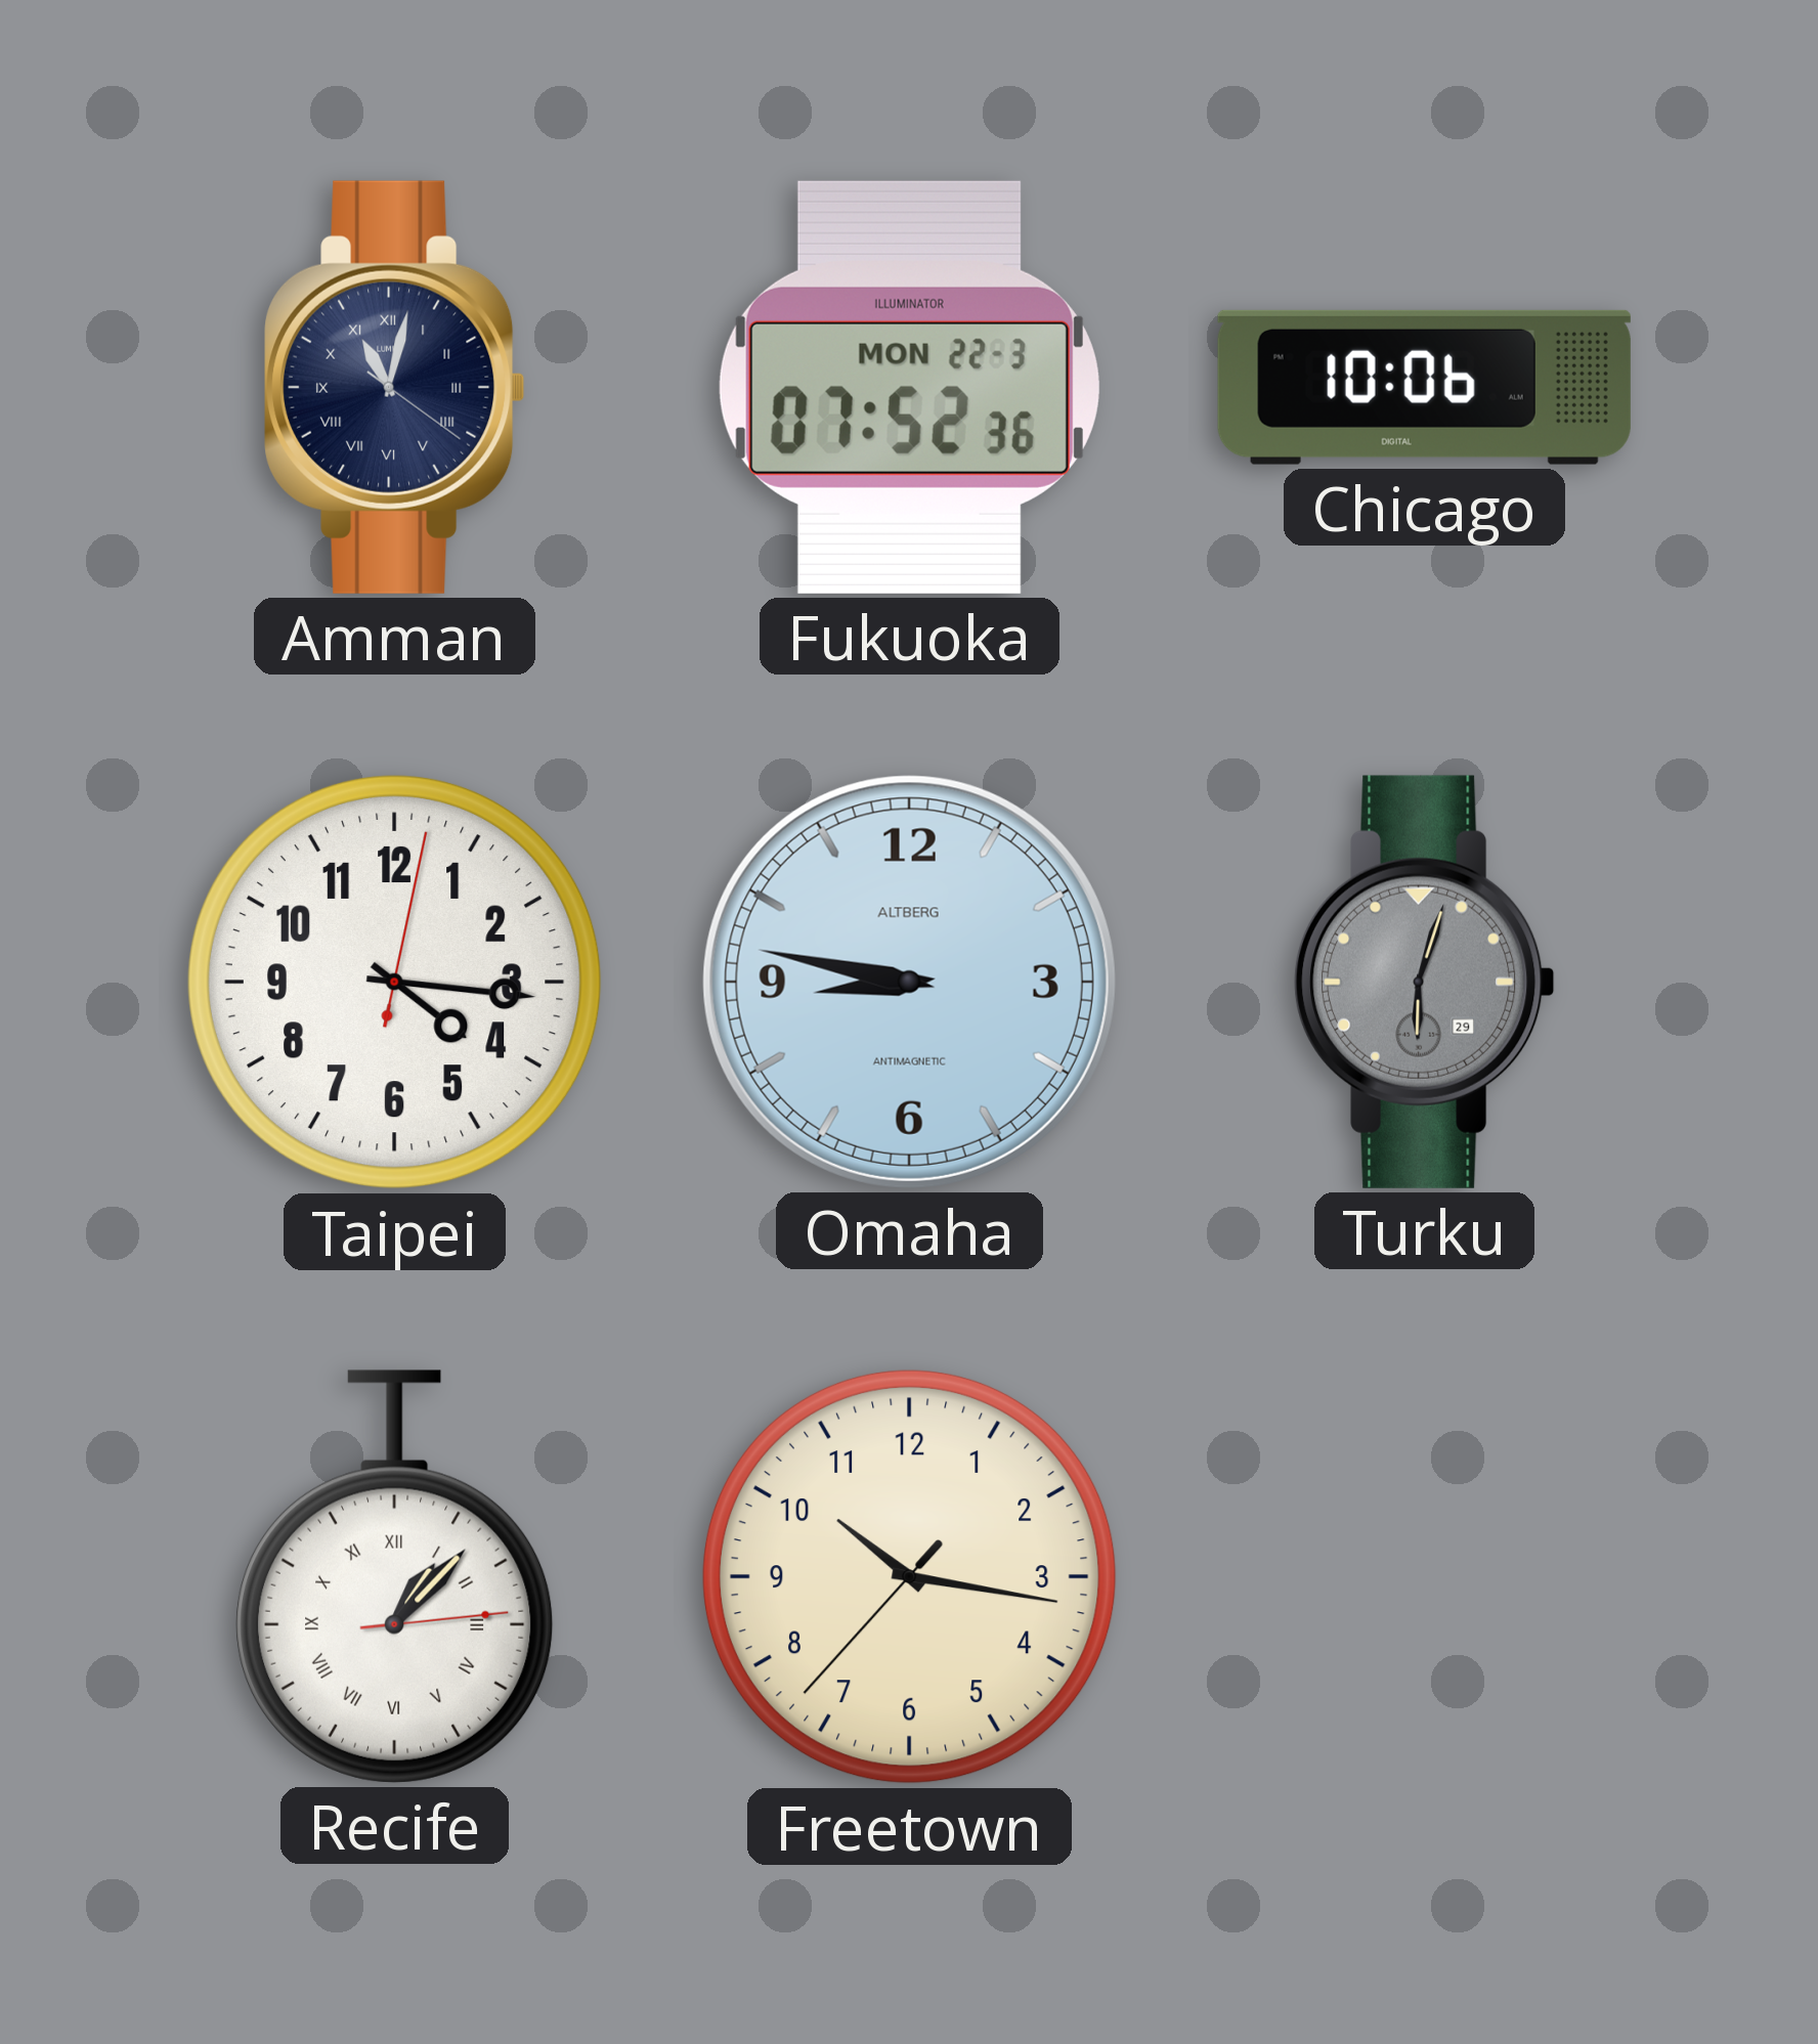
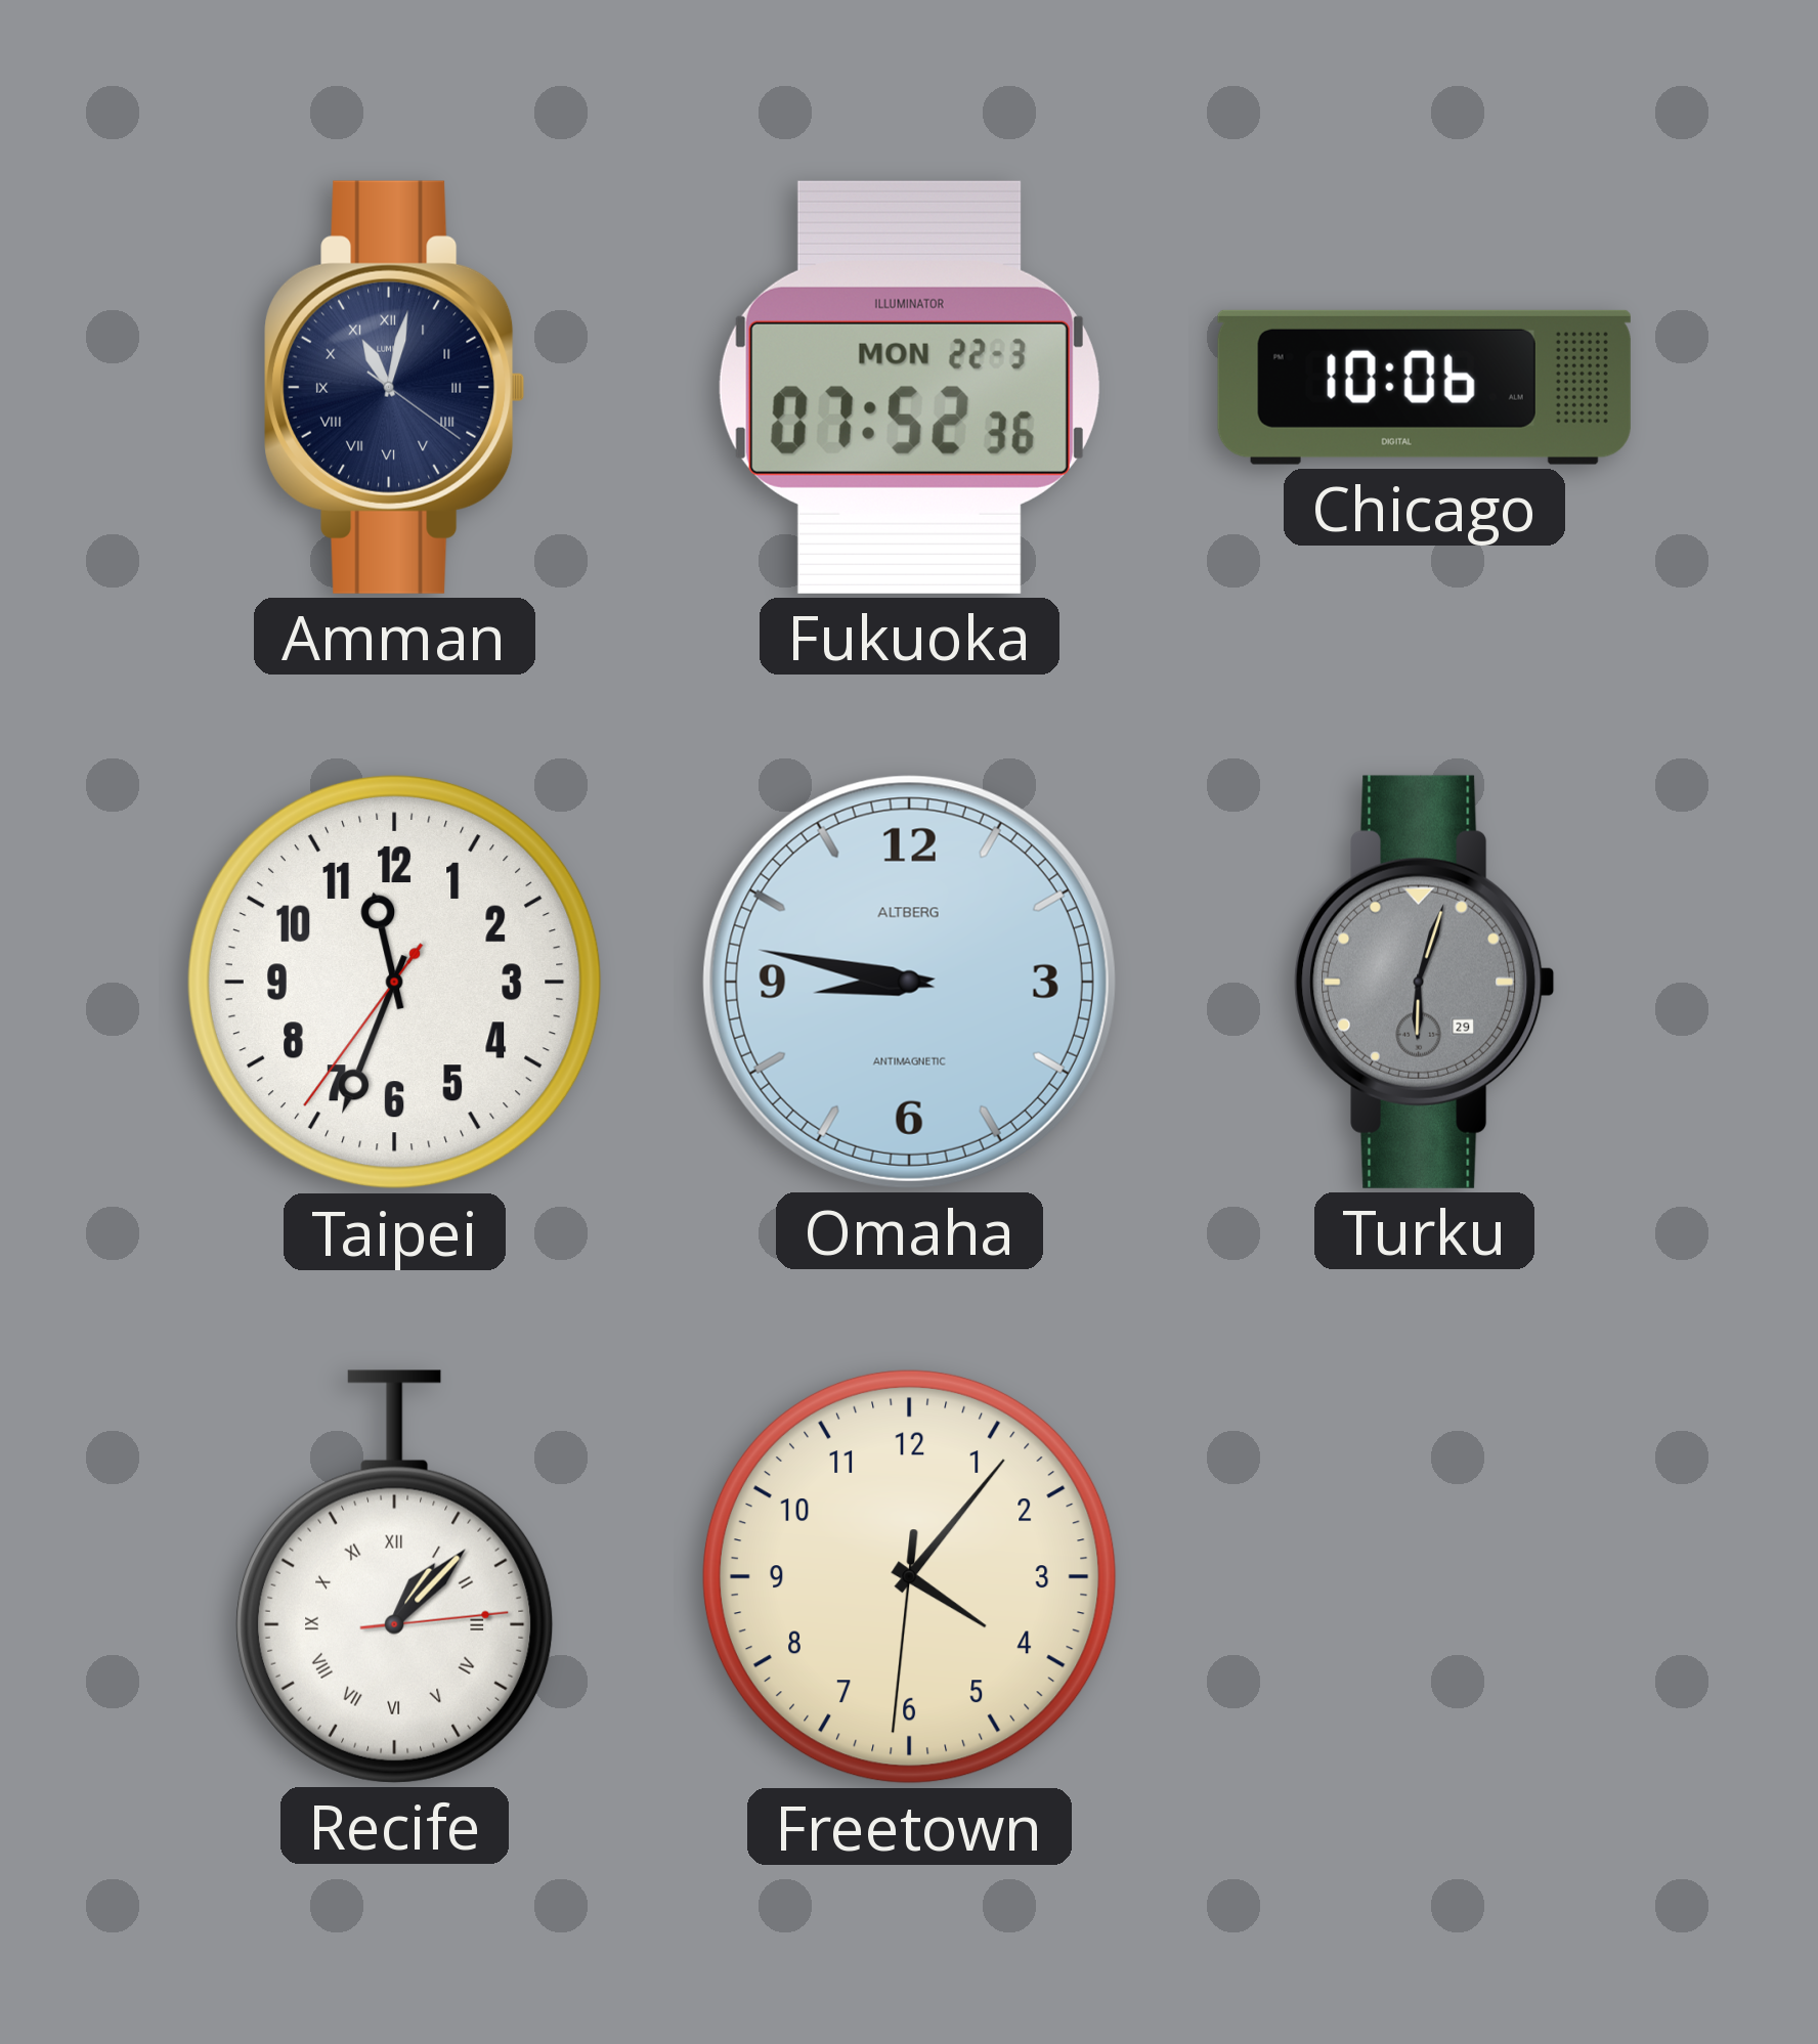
Taipei: 4:16 -> 11:33 (394, 982)
Freetown: 10:16 -> 4:06 (909, 1576)
